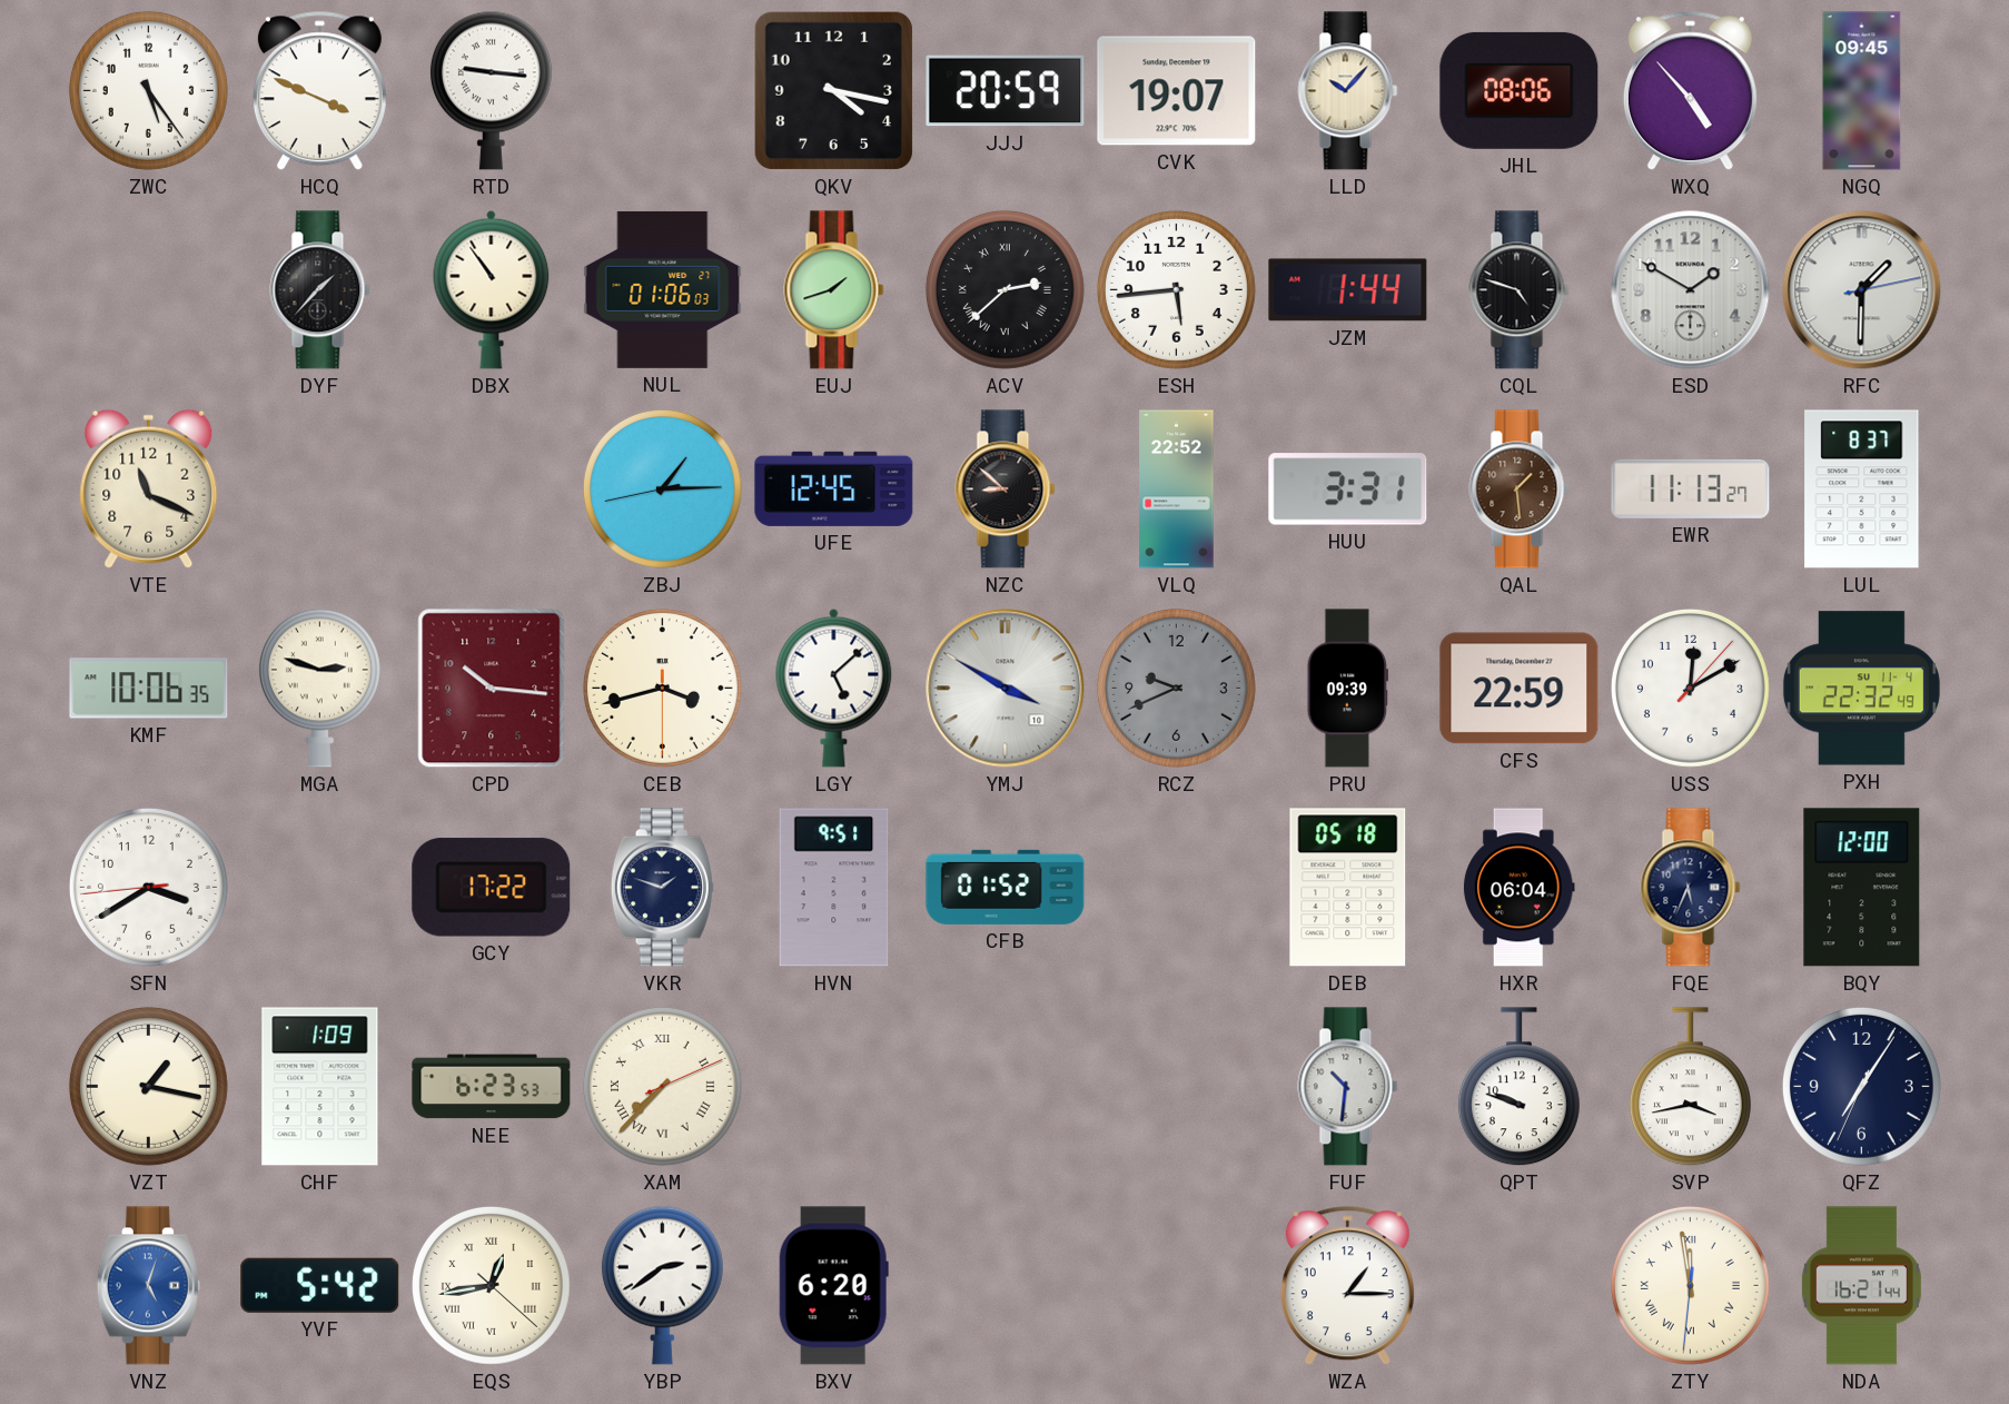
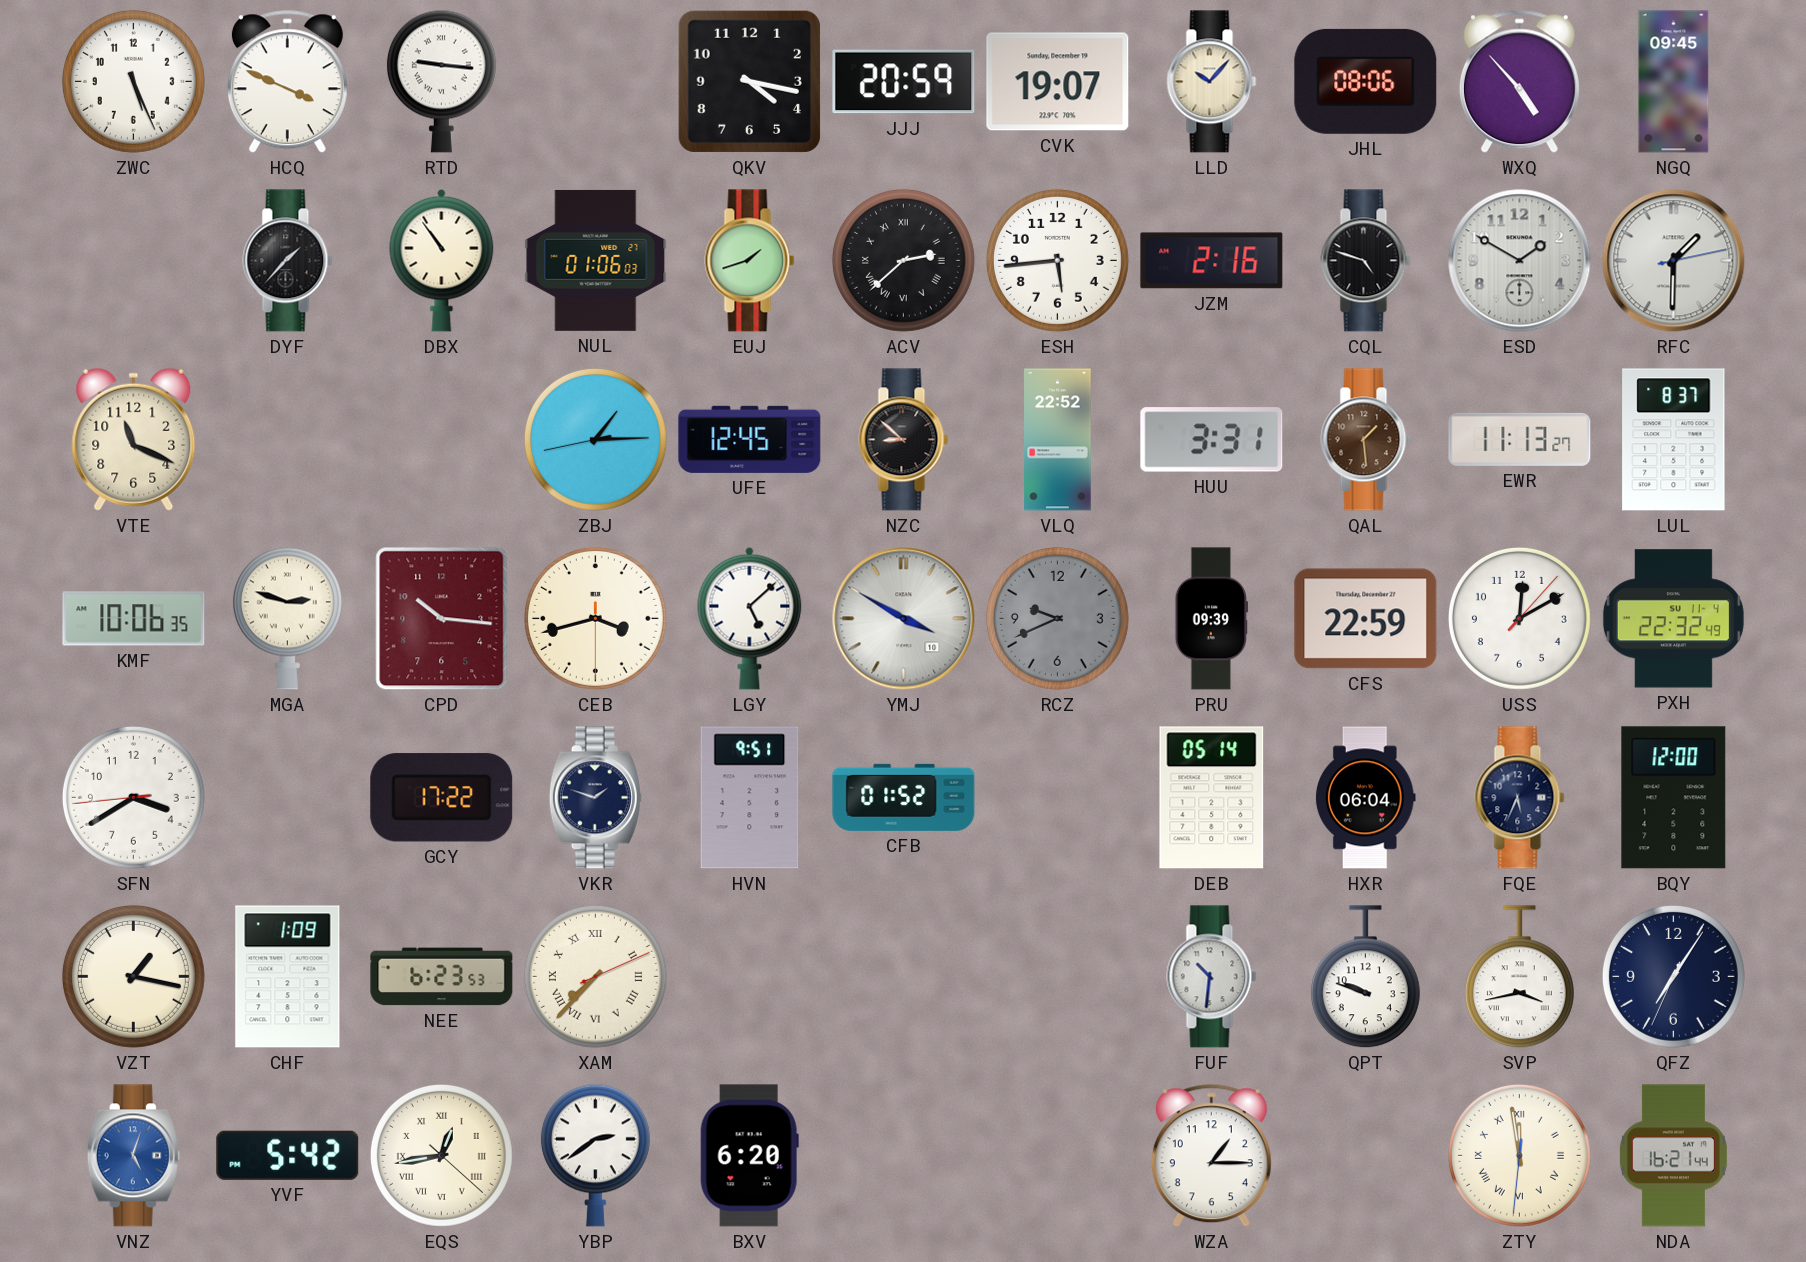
ZWC: 5:24 -> 5:26 (133, 81)
JZM: 1:44 -> 2:16 (1212, 261)
DEB: 05:18 -> 05:14 (1212, 798)
